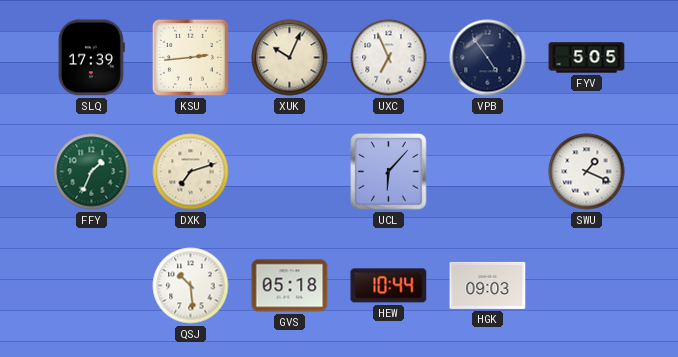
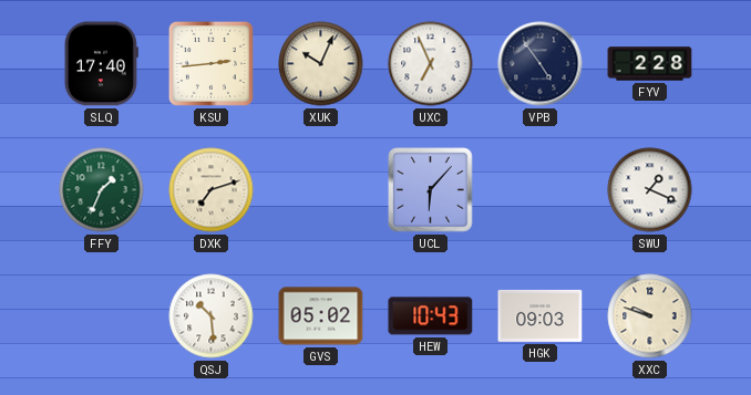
SLQ: 17:39 -> 17:40 (101, 64)
FYV: 5:05 -> 2:28 (650, 64)
GVS: 05:18 -> 05:02 (321, 316)
HEW: 10:44 -> 10:43 (431, 316)
XXC: none -> 9:48 (650, 316)
